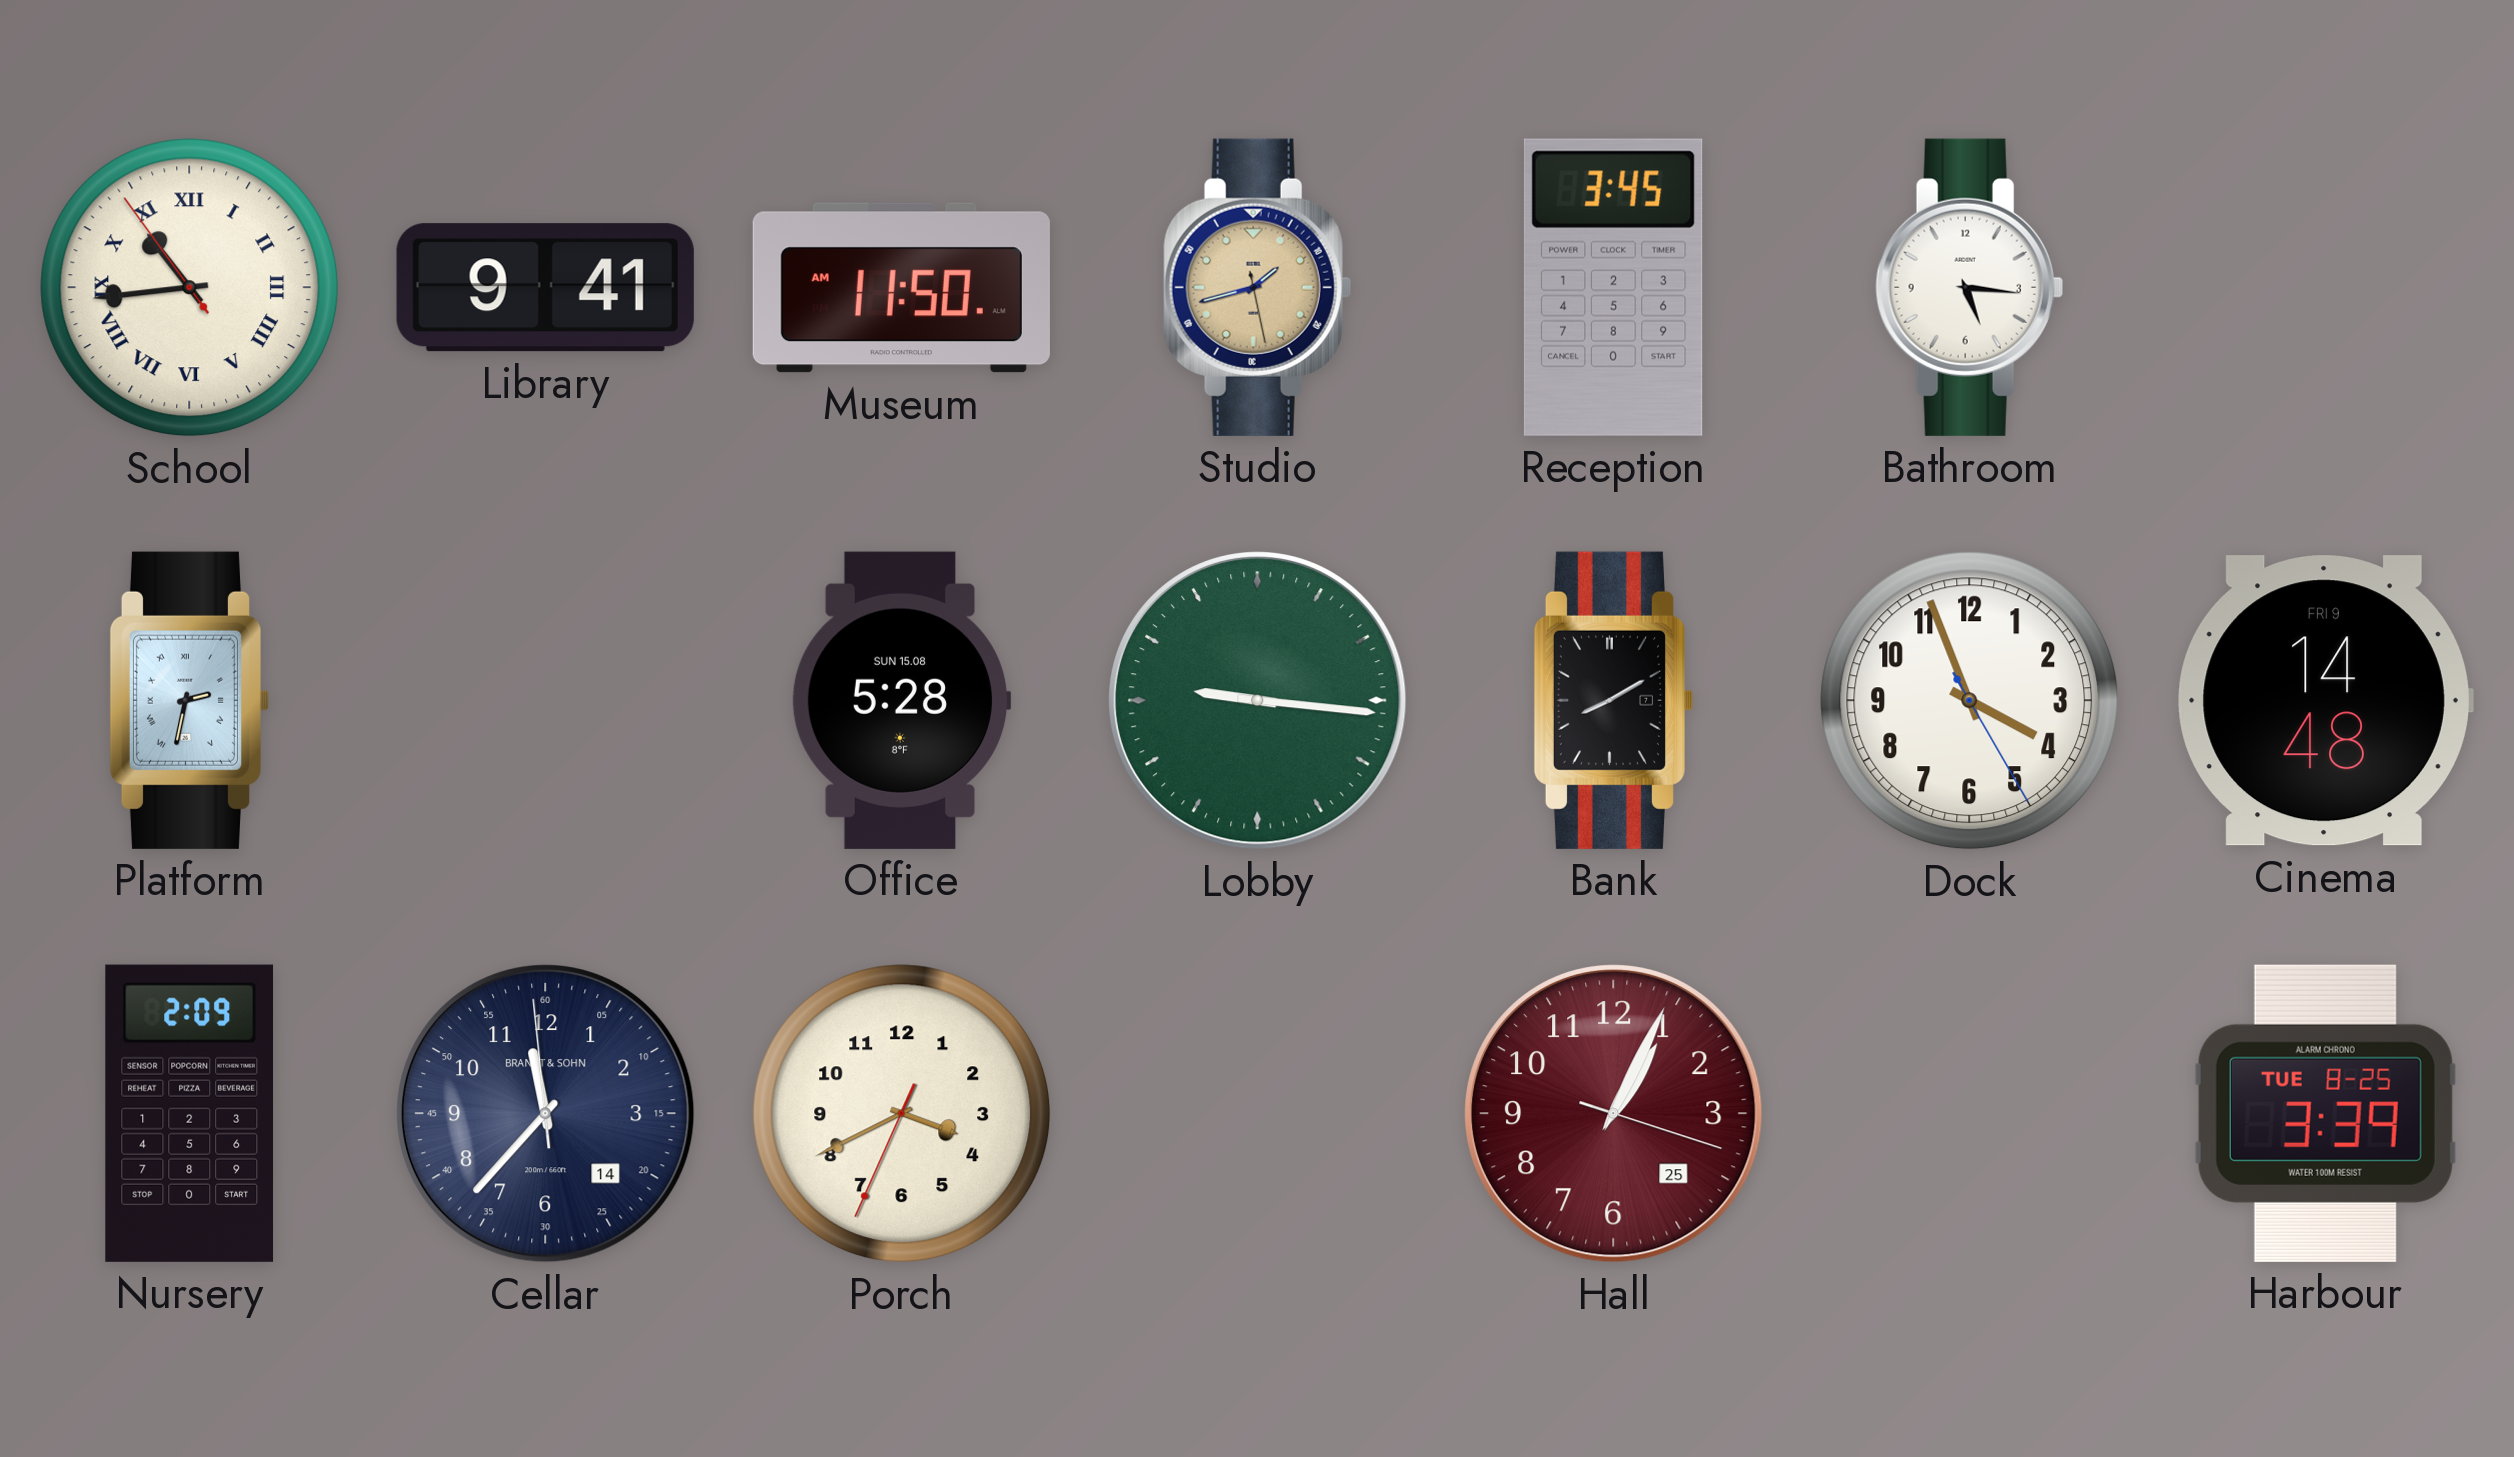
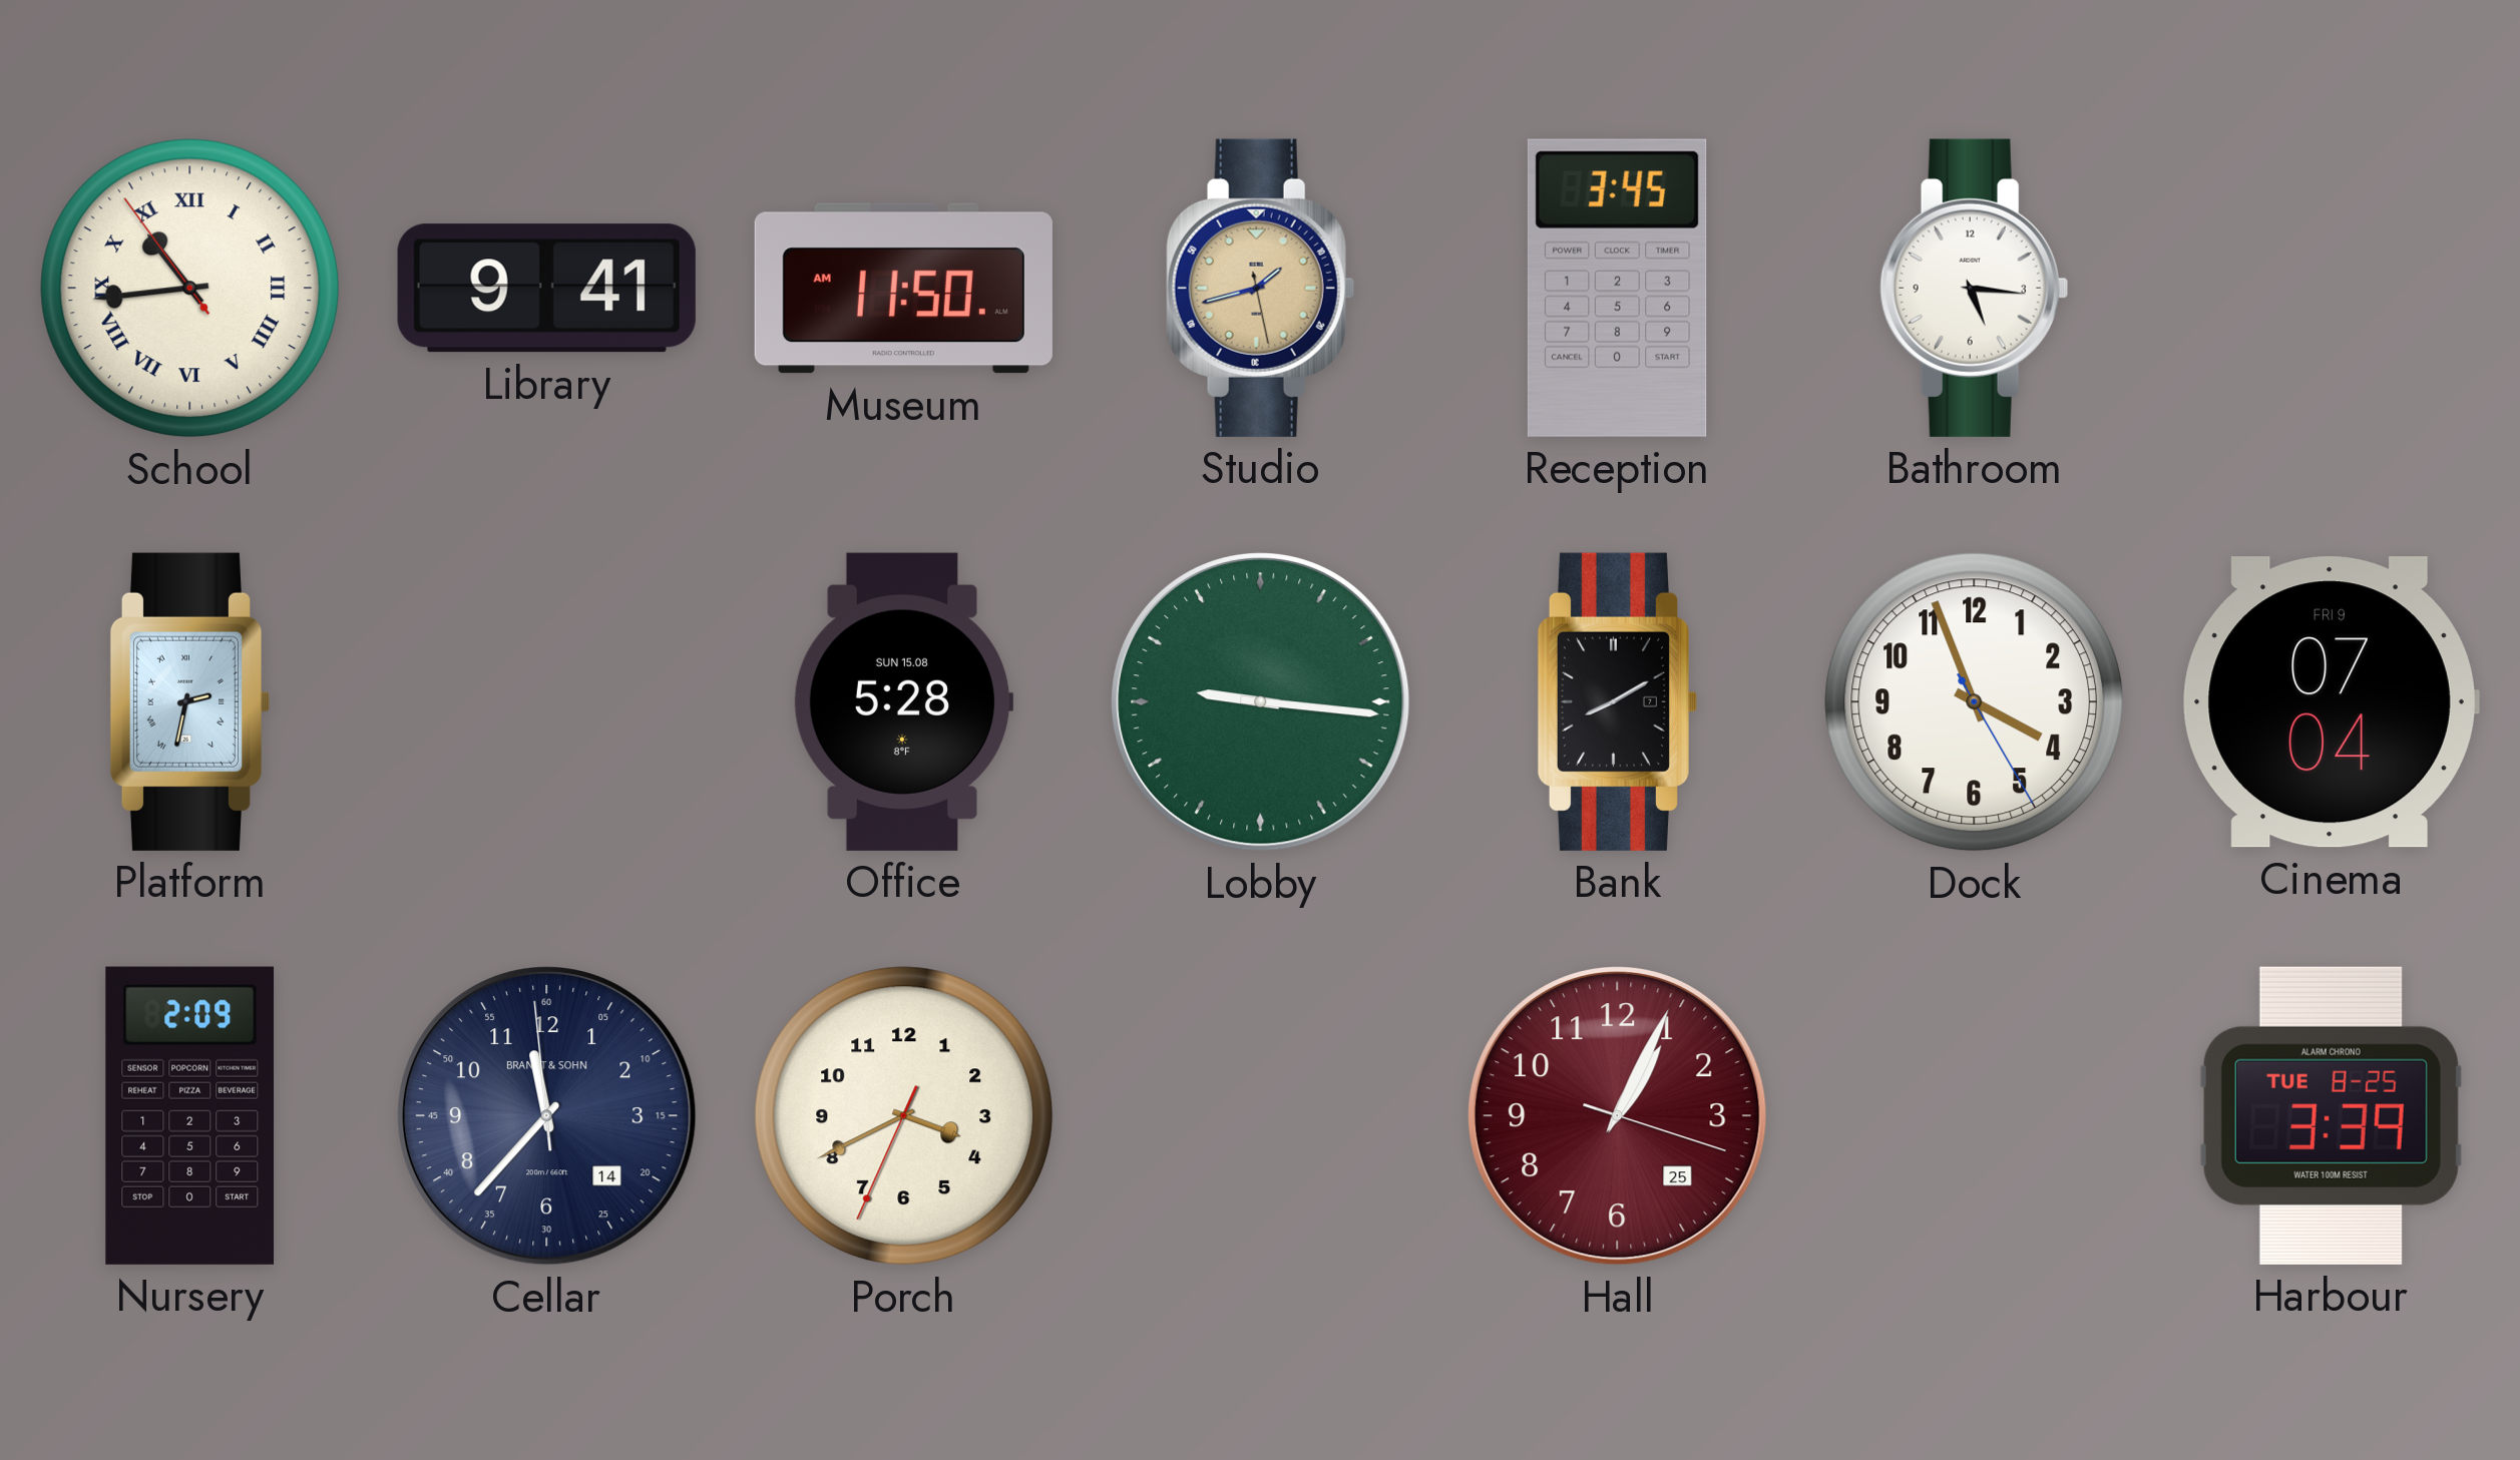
Cinema: 14:48 -> 07:04 (2331, 702)
